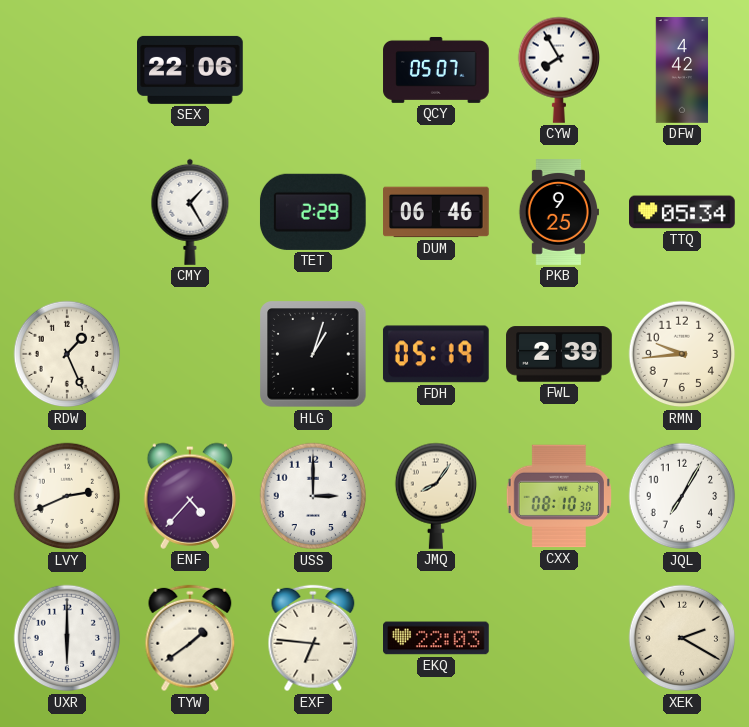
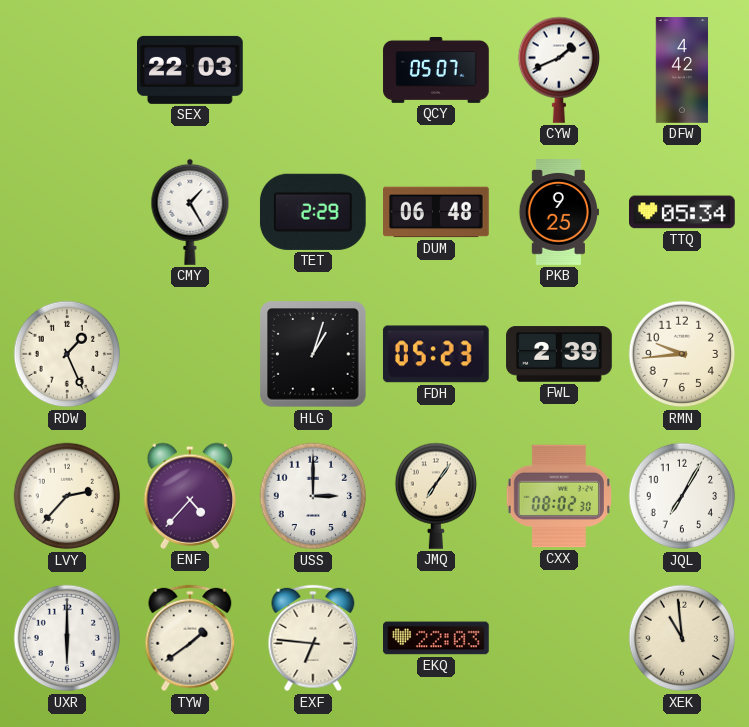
SEX: 22:06 -> 22:03 (191, 70)
CYW: 7:55 -> 1:41 (558, 70)
DUM: 06:46 -> 06:48 (436, 212)
FDH: 05:19 -> 05:23 (436, 354)
LVY: 2:41 -> 2:37 (67, 496)
JMQ: 8:06 -> 7:06 (435, 496)
CXX: 08:10 -> 08:02 (559, 496)
XEK: 2:20 -> 10:59 (682, 638)
